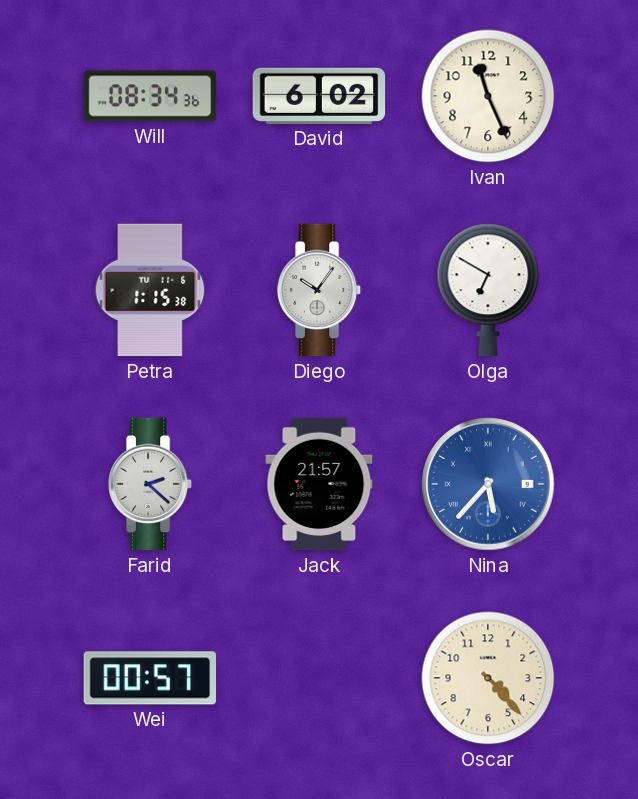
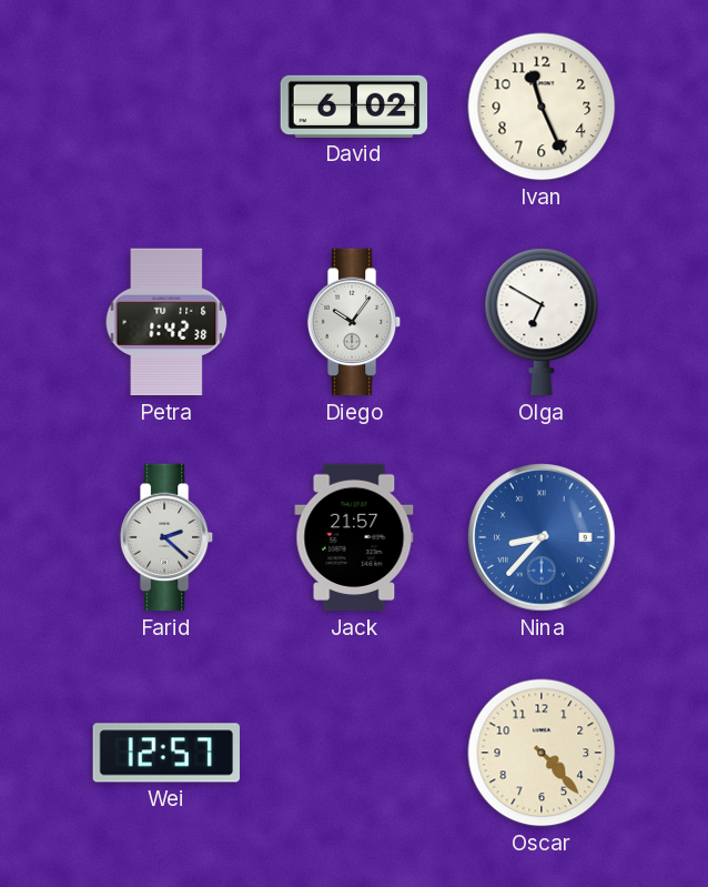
Will: 08:34 -> none (150, 96)
Petra: 1:15 -> 1:42 (166, 322)
Nina: 5:37 -> 8:37 (542, 537)
Wei: 00:57 -> 12:57 (166, 753)
